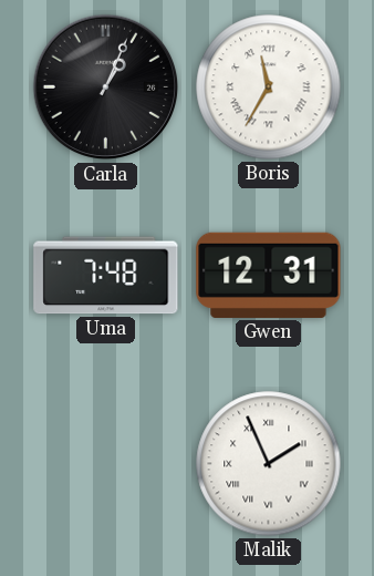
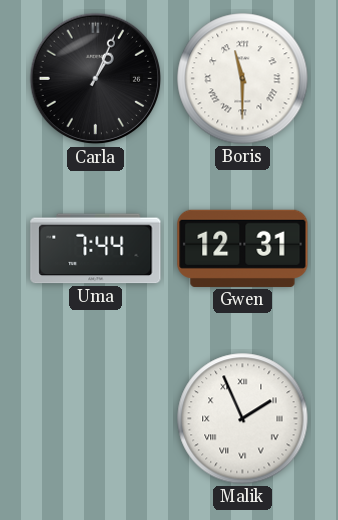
Boris: 11:35 -> 11:30 (243, 79)
Uma: 7:48 -> 7:44 (96, 249)
